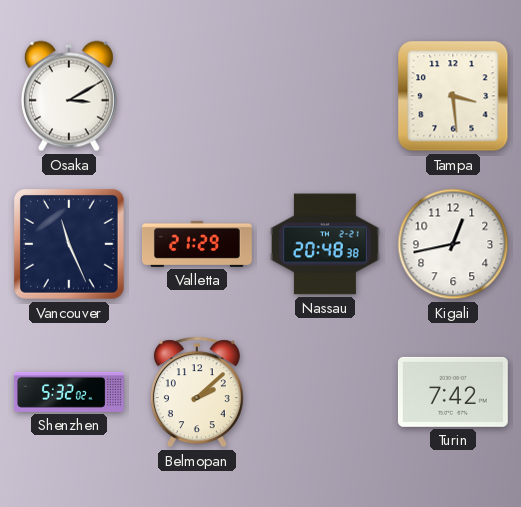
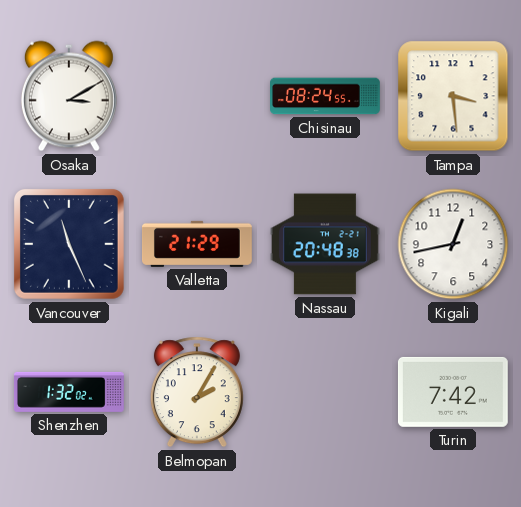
Chisinau: none -> 08:24 (326, 96)
Shenzhen: 5:32 -> 1:32 (69, 392)
Belmopan: 2:08 -> 2:05 (197, 392)
